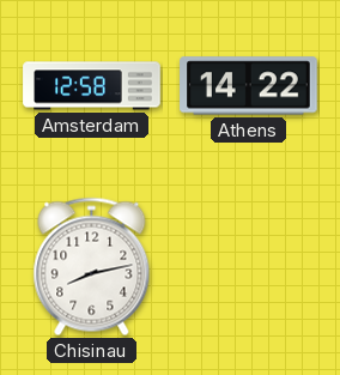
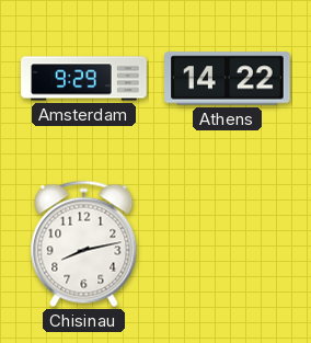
Amsterdam: 12:58 -> 9:29 (84, 79)
